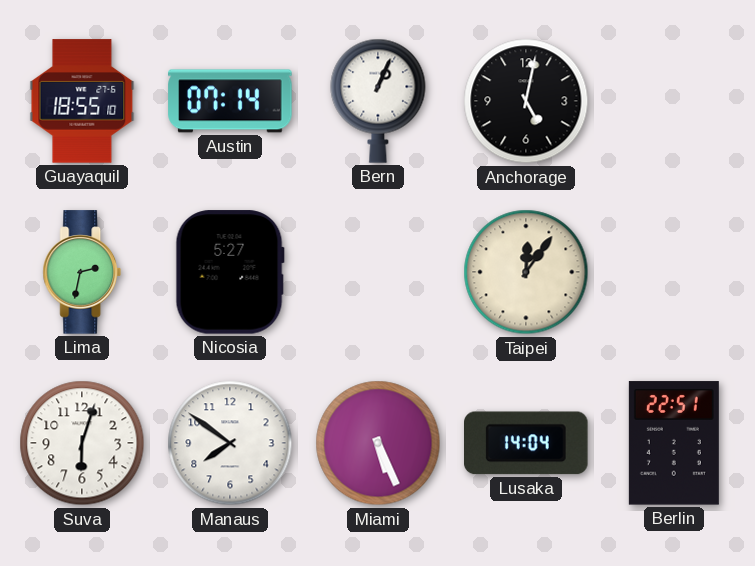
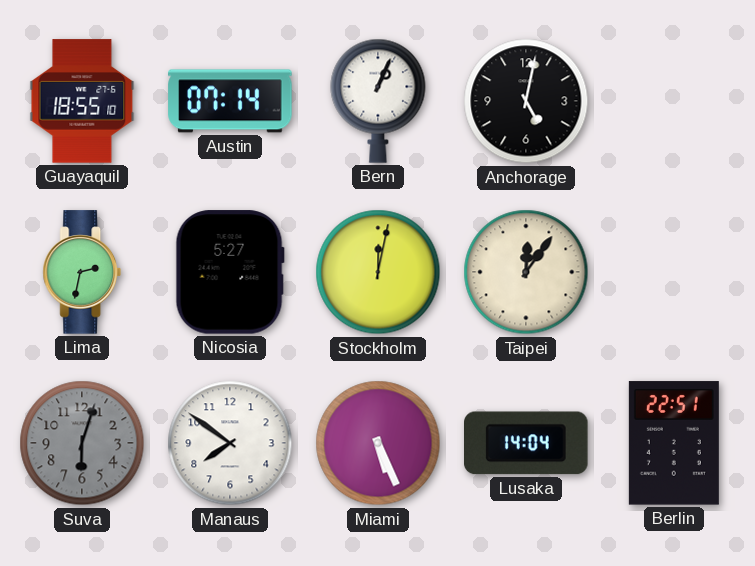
Stockholm: none -> 12:02 (378, 272)
Suva dial: white -> grey (82, 443)
